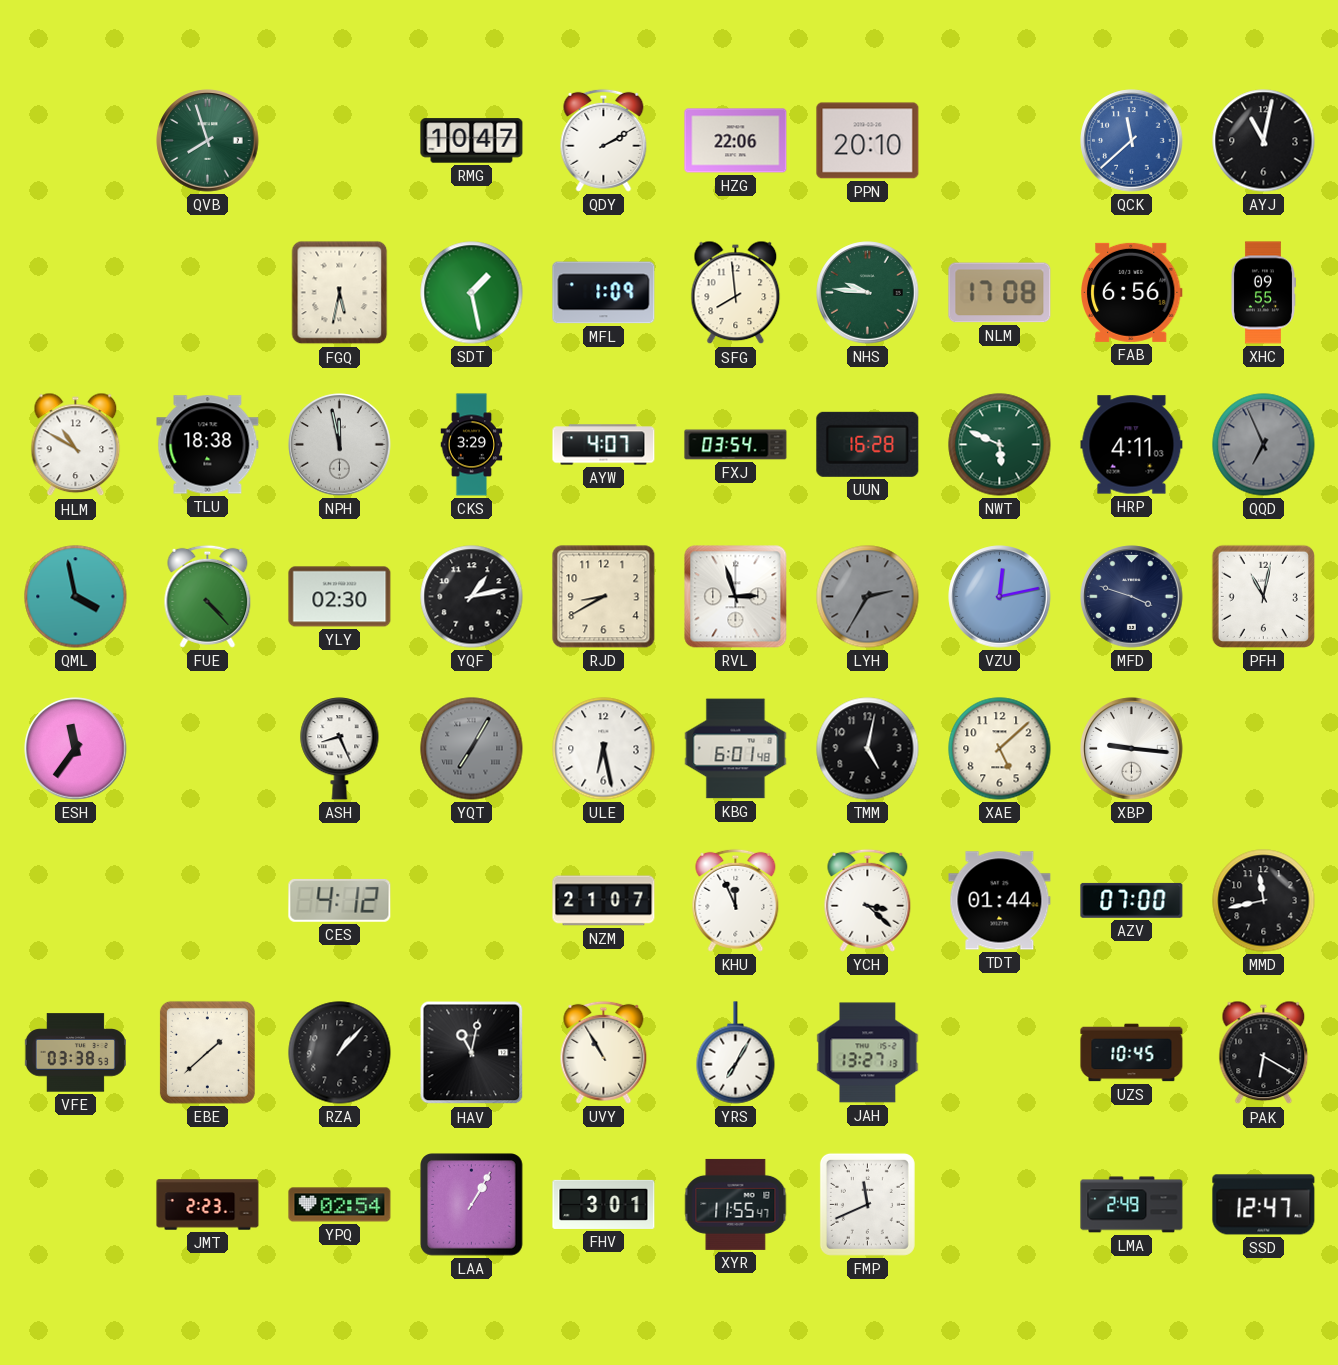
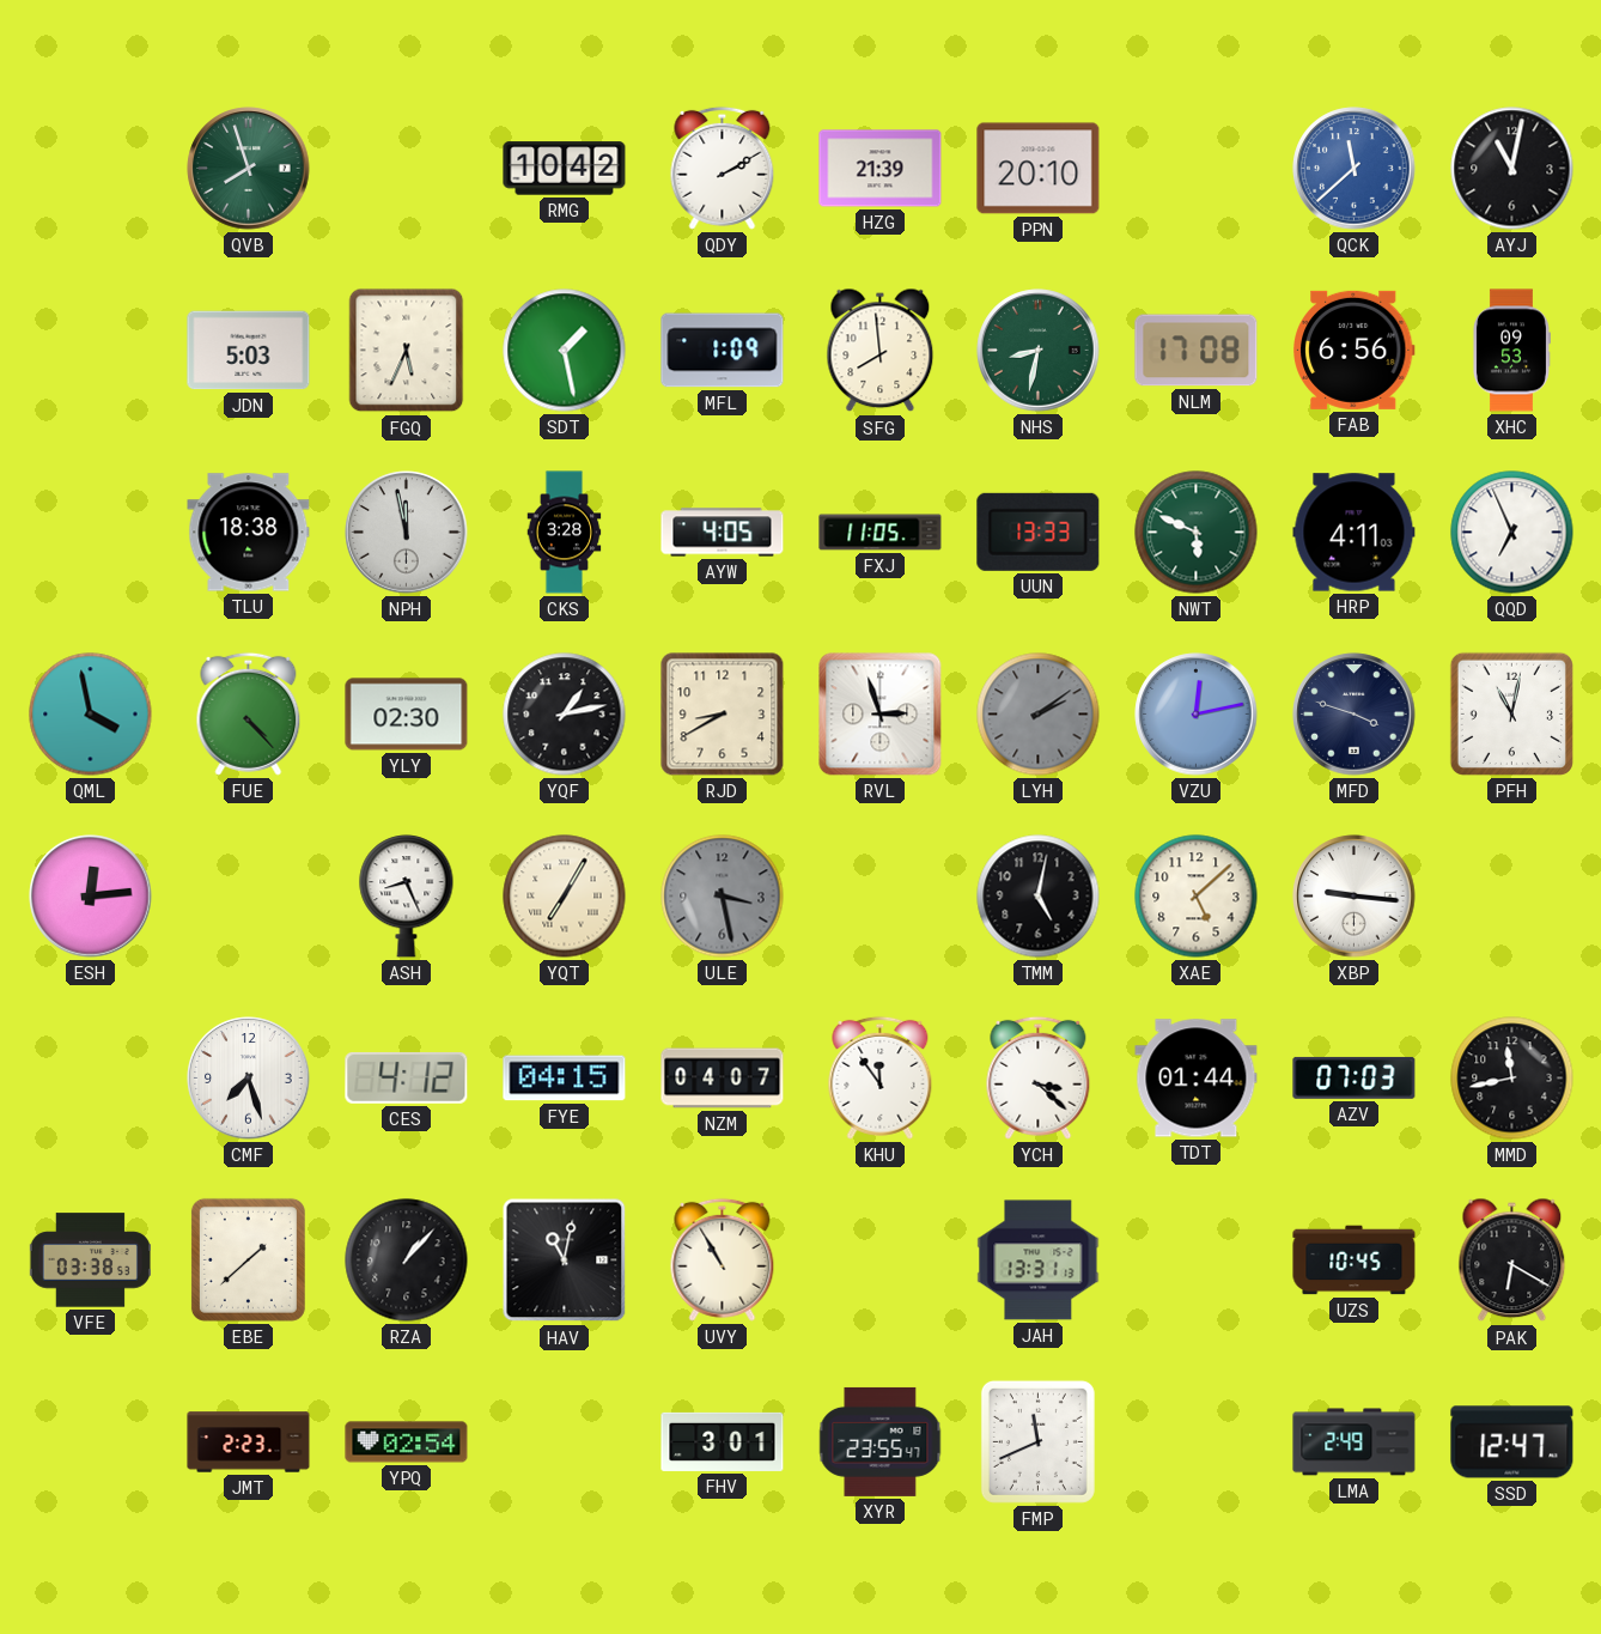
RMG: 10:47 -> 10:42 (565, 169)
HZG: 22:06 -> 21:39 (881, 169)
JDN: none -> 5:03 (249, 351)
FGQ: 5:32 -> 5:34 (407, 351)
NHS: 9:46 -> 8:32 (1039, 351)
XHC: 09:55 -> 09:53 (1511, 351)
HLM: 10:50 -> none (76, 445)
CKS: 3:29 -> 3:28 (565, 533)
AYW: 4:07 -> 4:05 (723, 533)
FXJ: 03:54 -> 11:05 (881, 533)
UUN: 16:28 -> 13:33 (1039, 531)
QQD dial: grey -> white (1512, 533)
LYH: 2:35 -> 2:09 (1039, 715)
ESH: 11:36 -> 12:14 (91, 897)
YQT dial: grey -> cream (565, 897)
ULE: 6:28 -> 3:28 (723, 897)
ULE dial: white -> grey (723, 897)
KBG: 6:01 -> none (736, 749)
CMF: none -> 7:27 (249, 1079)
FYE: none -> 04:15 (565, 1079)
NZM: 21:07 -> 04:07 (723, 1079)
KHU: 11:56 -> 11:54 (881, 1077)
AZV: 07:00 -> 07:03 (1355, 1077)
YRS: 7:05 -> none (736, 1053)
JAH: 13:27 -> 13:31 (1039, 1261)
LAA: 1:05 -> none (472, 1205)
XYR: 11:55 -> 23:55 (881, 1441)
